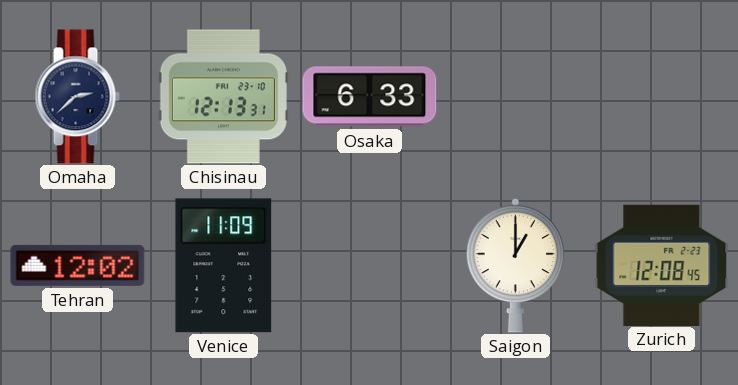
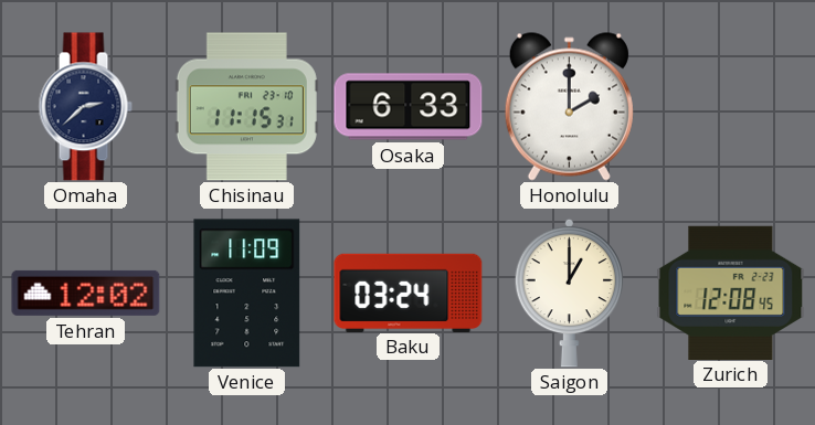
Chisinau: 12:13 -> 11:15 (246, 107)
Honolulu: none -> 2:00 (569, 106)
Baku: none -> 03:24 (409, 293)
